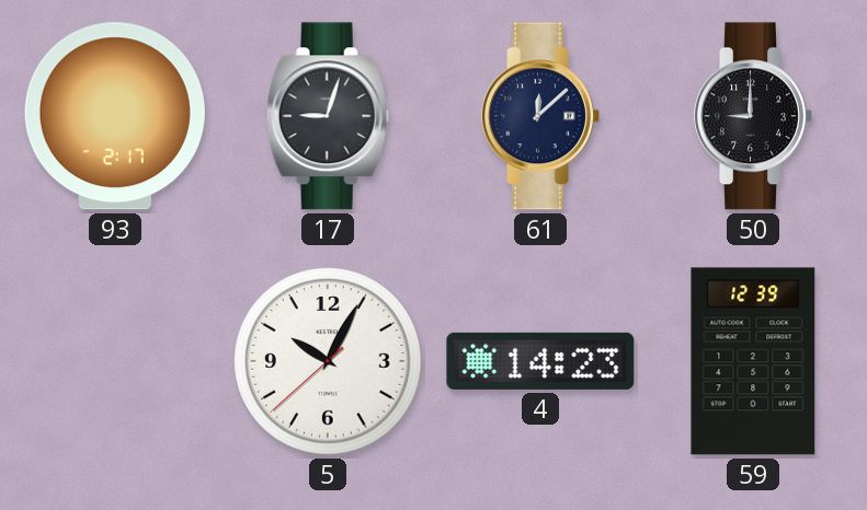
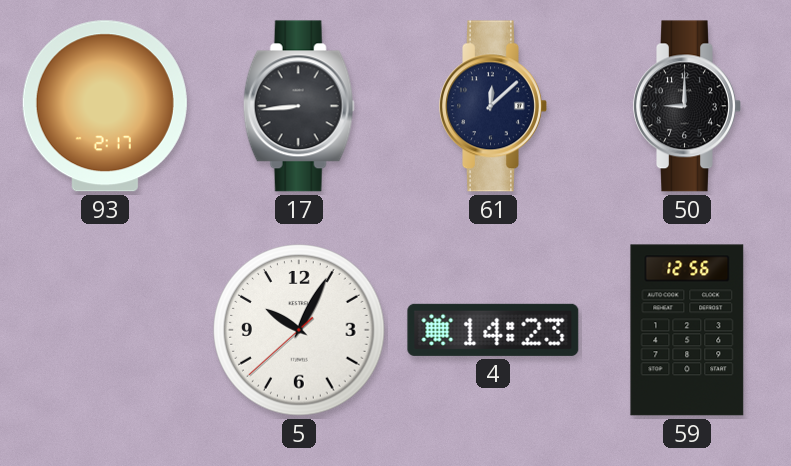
17: 9:03 -> 8:44 (299, 106)
59: 12:39 -> 12:56 (687, 330)
